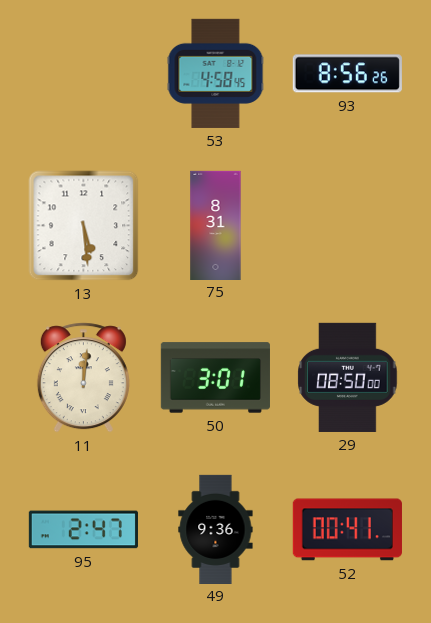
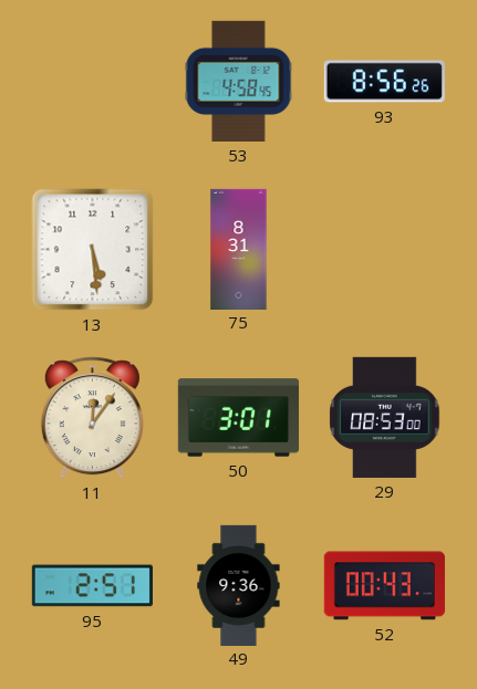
11: 12:01 -> 12:06 (92, 418)
29: 08:50 -> 08:53 (385, 417)
95: 2:47 -> 2:51 (92, 586)
52: 00:41 -> 00:43 (384, 586)
